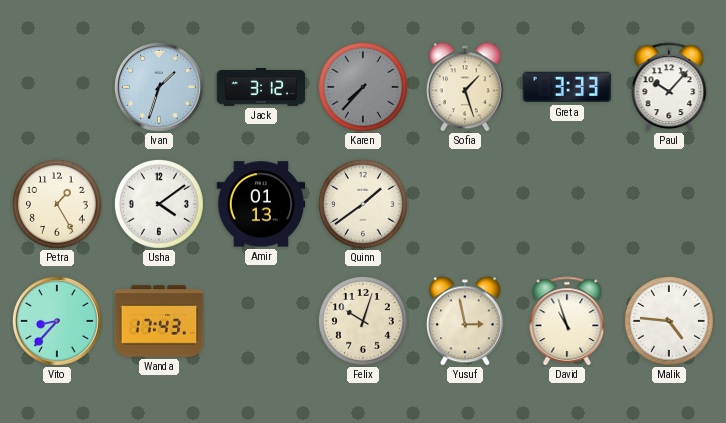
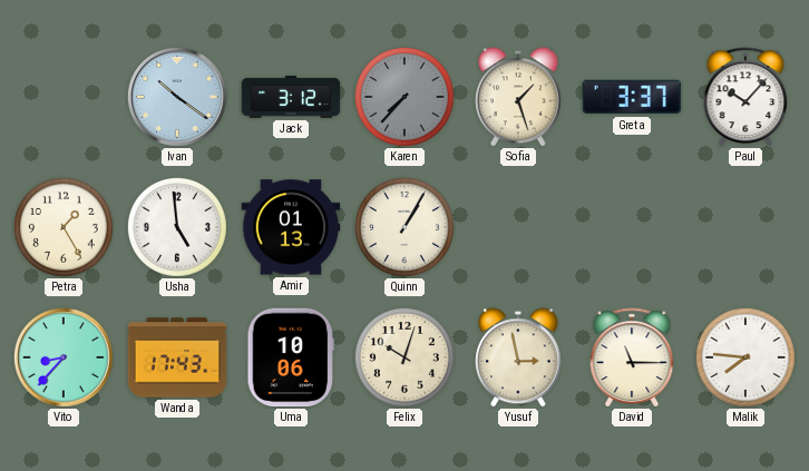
Ivan: 1:33 -> 10:21 (177, 97)
Greta: 3:33 -> 3:37 (632, 97)
Usha: 4:09 -> 4:59 (177, 227)
Quinn: 1:39 -> 1:05 (405, 227)
Uma: none -> 10:06 (291, 357)
David: 10:57 -> 11:15 (632, 357)
Malik: 4:46 -> 7:46 (745, 357)
